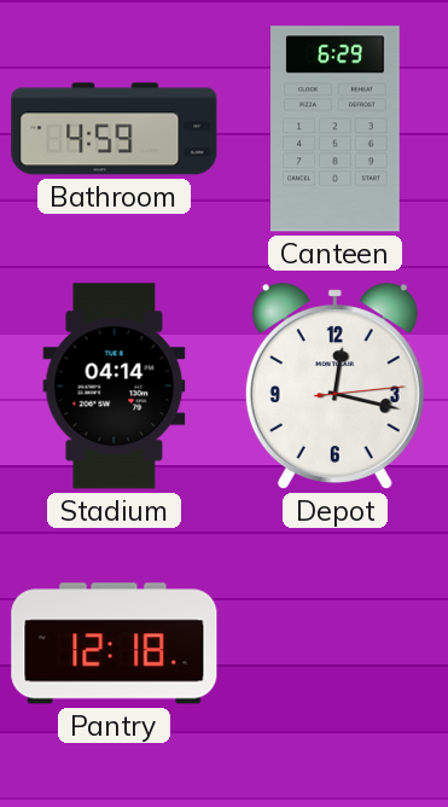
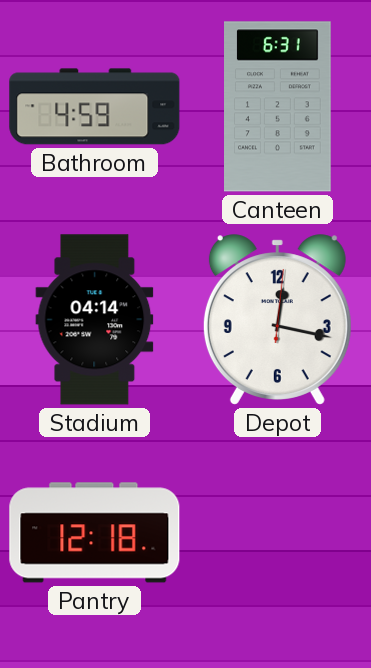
Canteen: 6:29 -> 6:31 (278, 107)
Depot: 12:17:14 -> 12:17:01 (277, 320)
